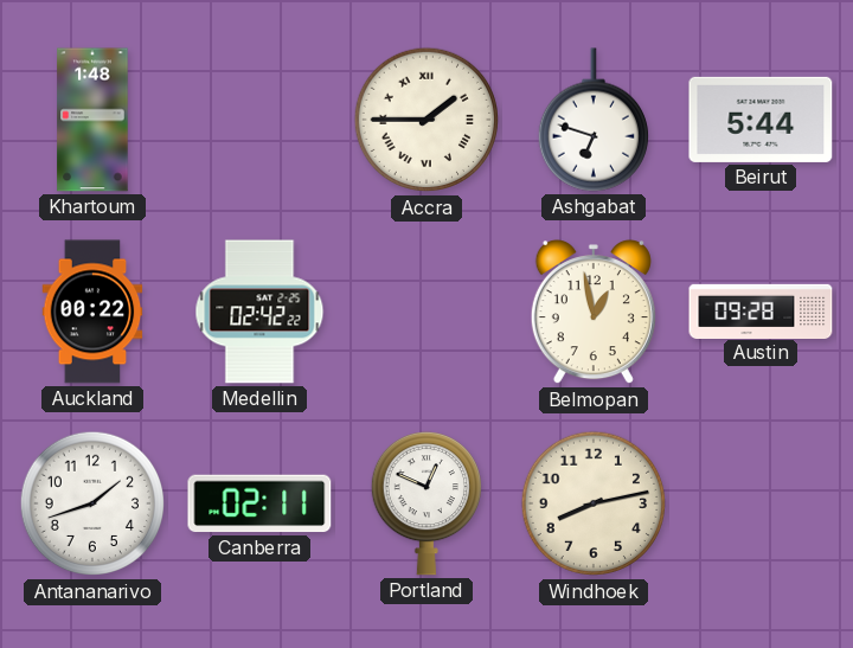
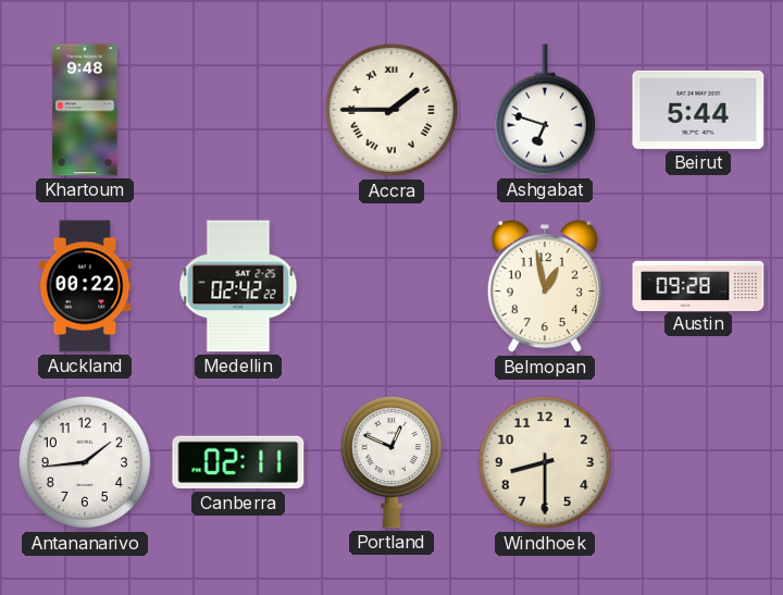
Khartoum: 1:48 -> 9:48 (85, 110)
Antananarivo: 1:42 -> 1:44 (85, 462)
Windhoek: 8:13 -> 8:30 (545, 462)
